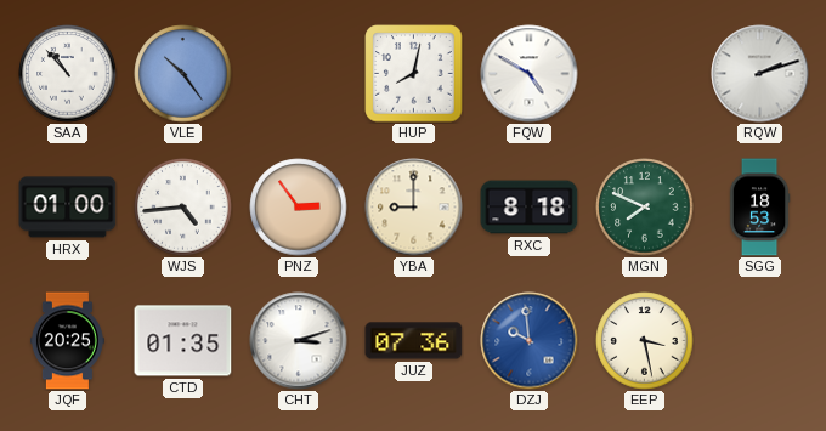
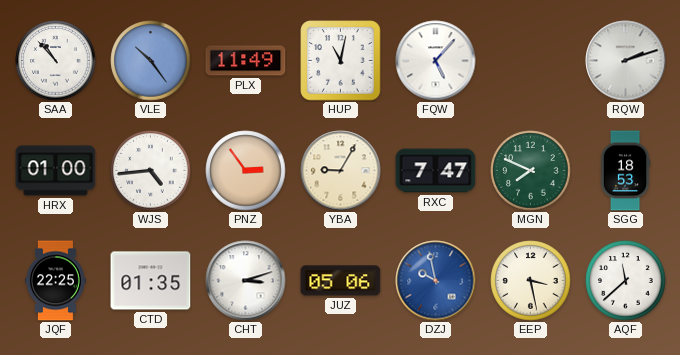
PLX: none -> 11:49 (246, 61)
HUP: 8:02 -> 11:02 (341, 61)
FQW: 4:50 -> 5:07 (436, 61)
YBA: 9:00 -> 9:05 (341, 171)
RXC: 8:18 -> 7:47 (436, 171)
JQF: 20:25 -> 22:25 (55, 281)
JUZ: 07:36 -> 05:06 (341, 281)
DZJ: 9:59 -> 9:58 (436, 281)
AQF: none -> 11:38 (626, 281)
